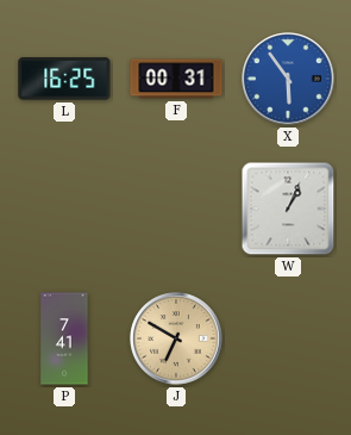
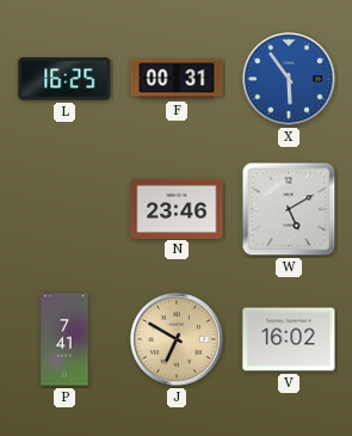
N: none -> 23:46 (177, 208)
W: 1:04 -> 5:10 (289, 209)
V: none -> 16:02 (289, 339)
